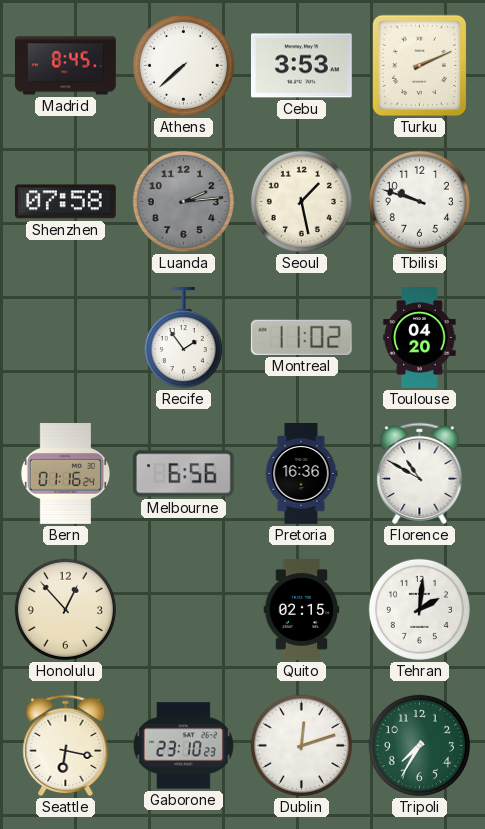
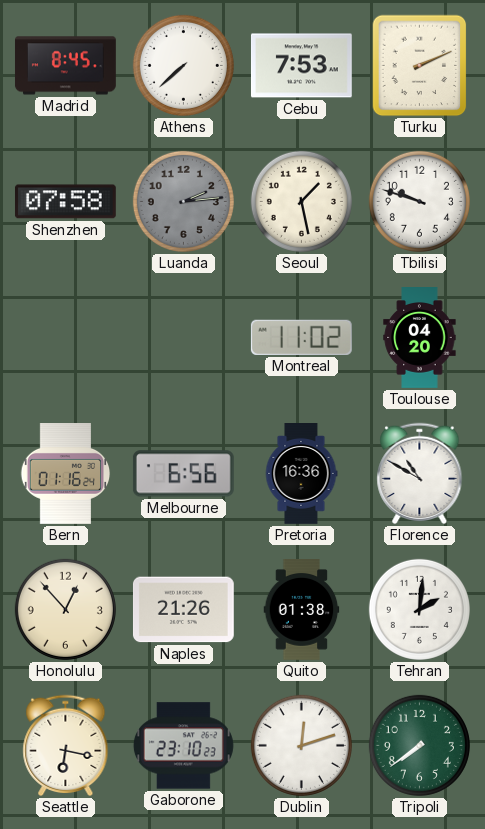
Cebu: 3:53 -> 7:53 (301, 66)
Recife: 1:54 -> none (183, 338)
Naples: none -> 21:26 (183, 610)
Quito: 02:15 -> 01:38 (302, 610)
Tripoli: 7:35 -> 7:39 (419, 745)
